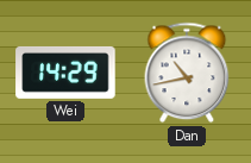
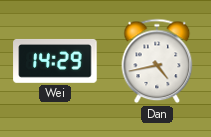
Dan: 10:43 -> 4:43 (157, 61)
